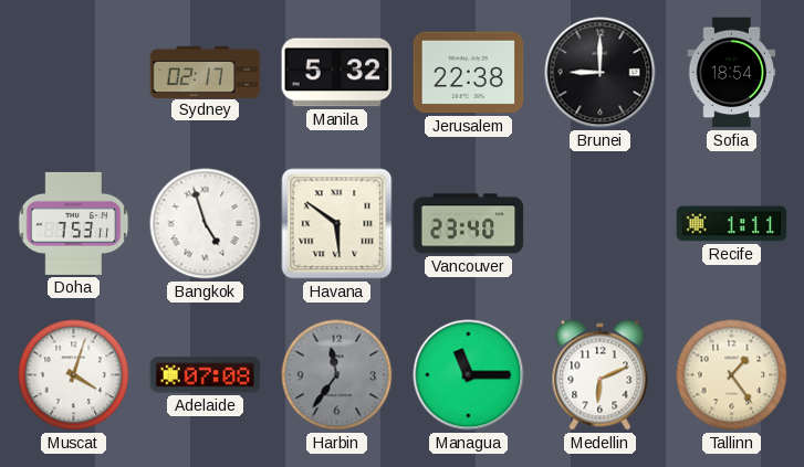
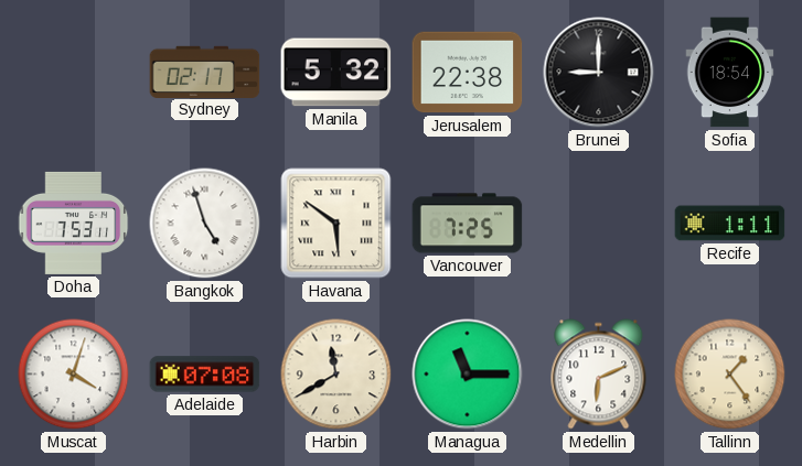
Vancouver: 23:40 -> 7:25 (468, 224)
Harbin: 11:36 -> 11:40 (336, 375)
Harbin dial: grey -> cream (336, 375)
